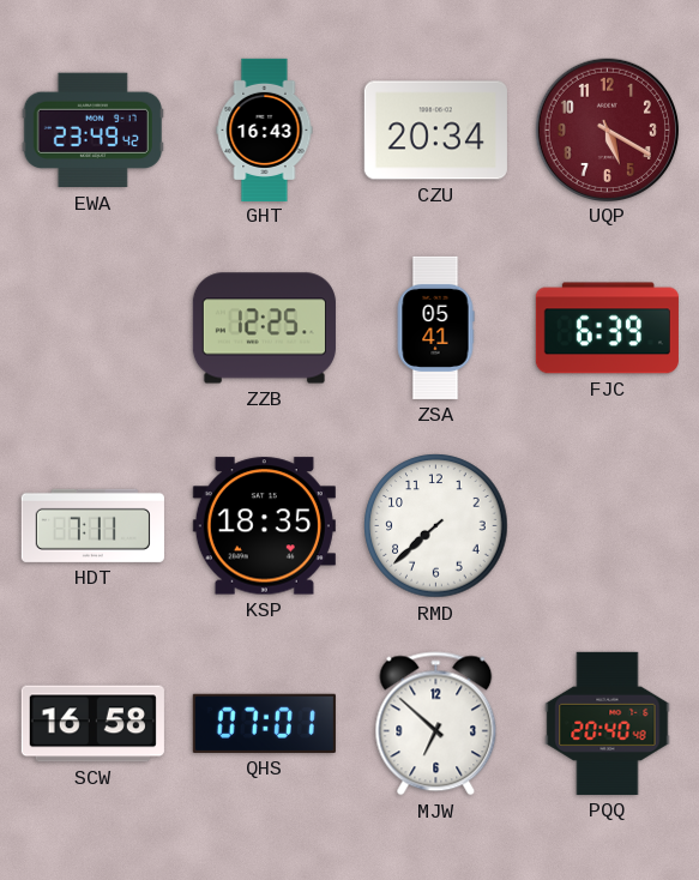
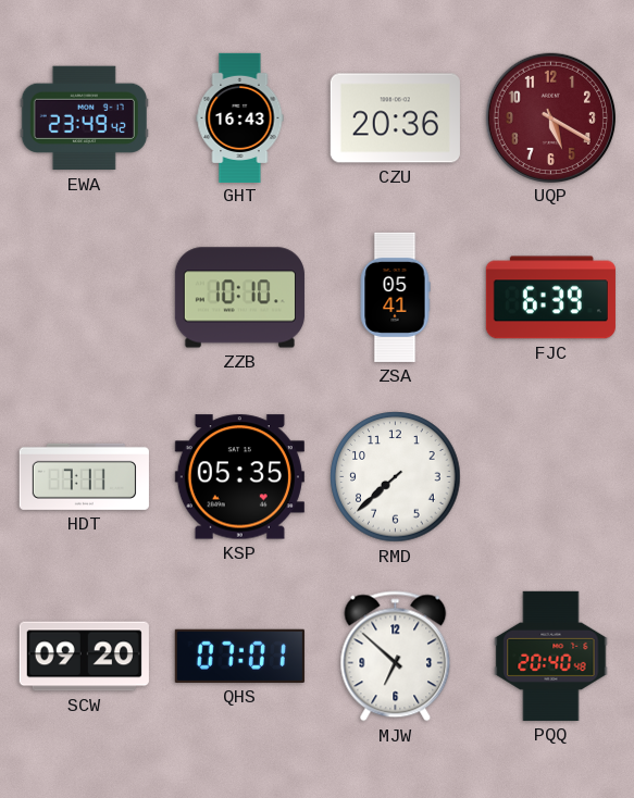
CZU: 20:34 -> 20:36 (395, 119)
ZZB: 12:25 -> 10:10 (239, 298)
KSP: 18:35 -> 05:35 (239, 477)
SCW: 16:58 -> 09:20 (84, 657)
